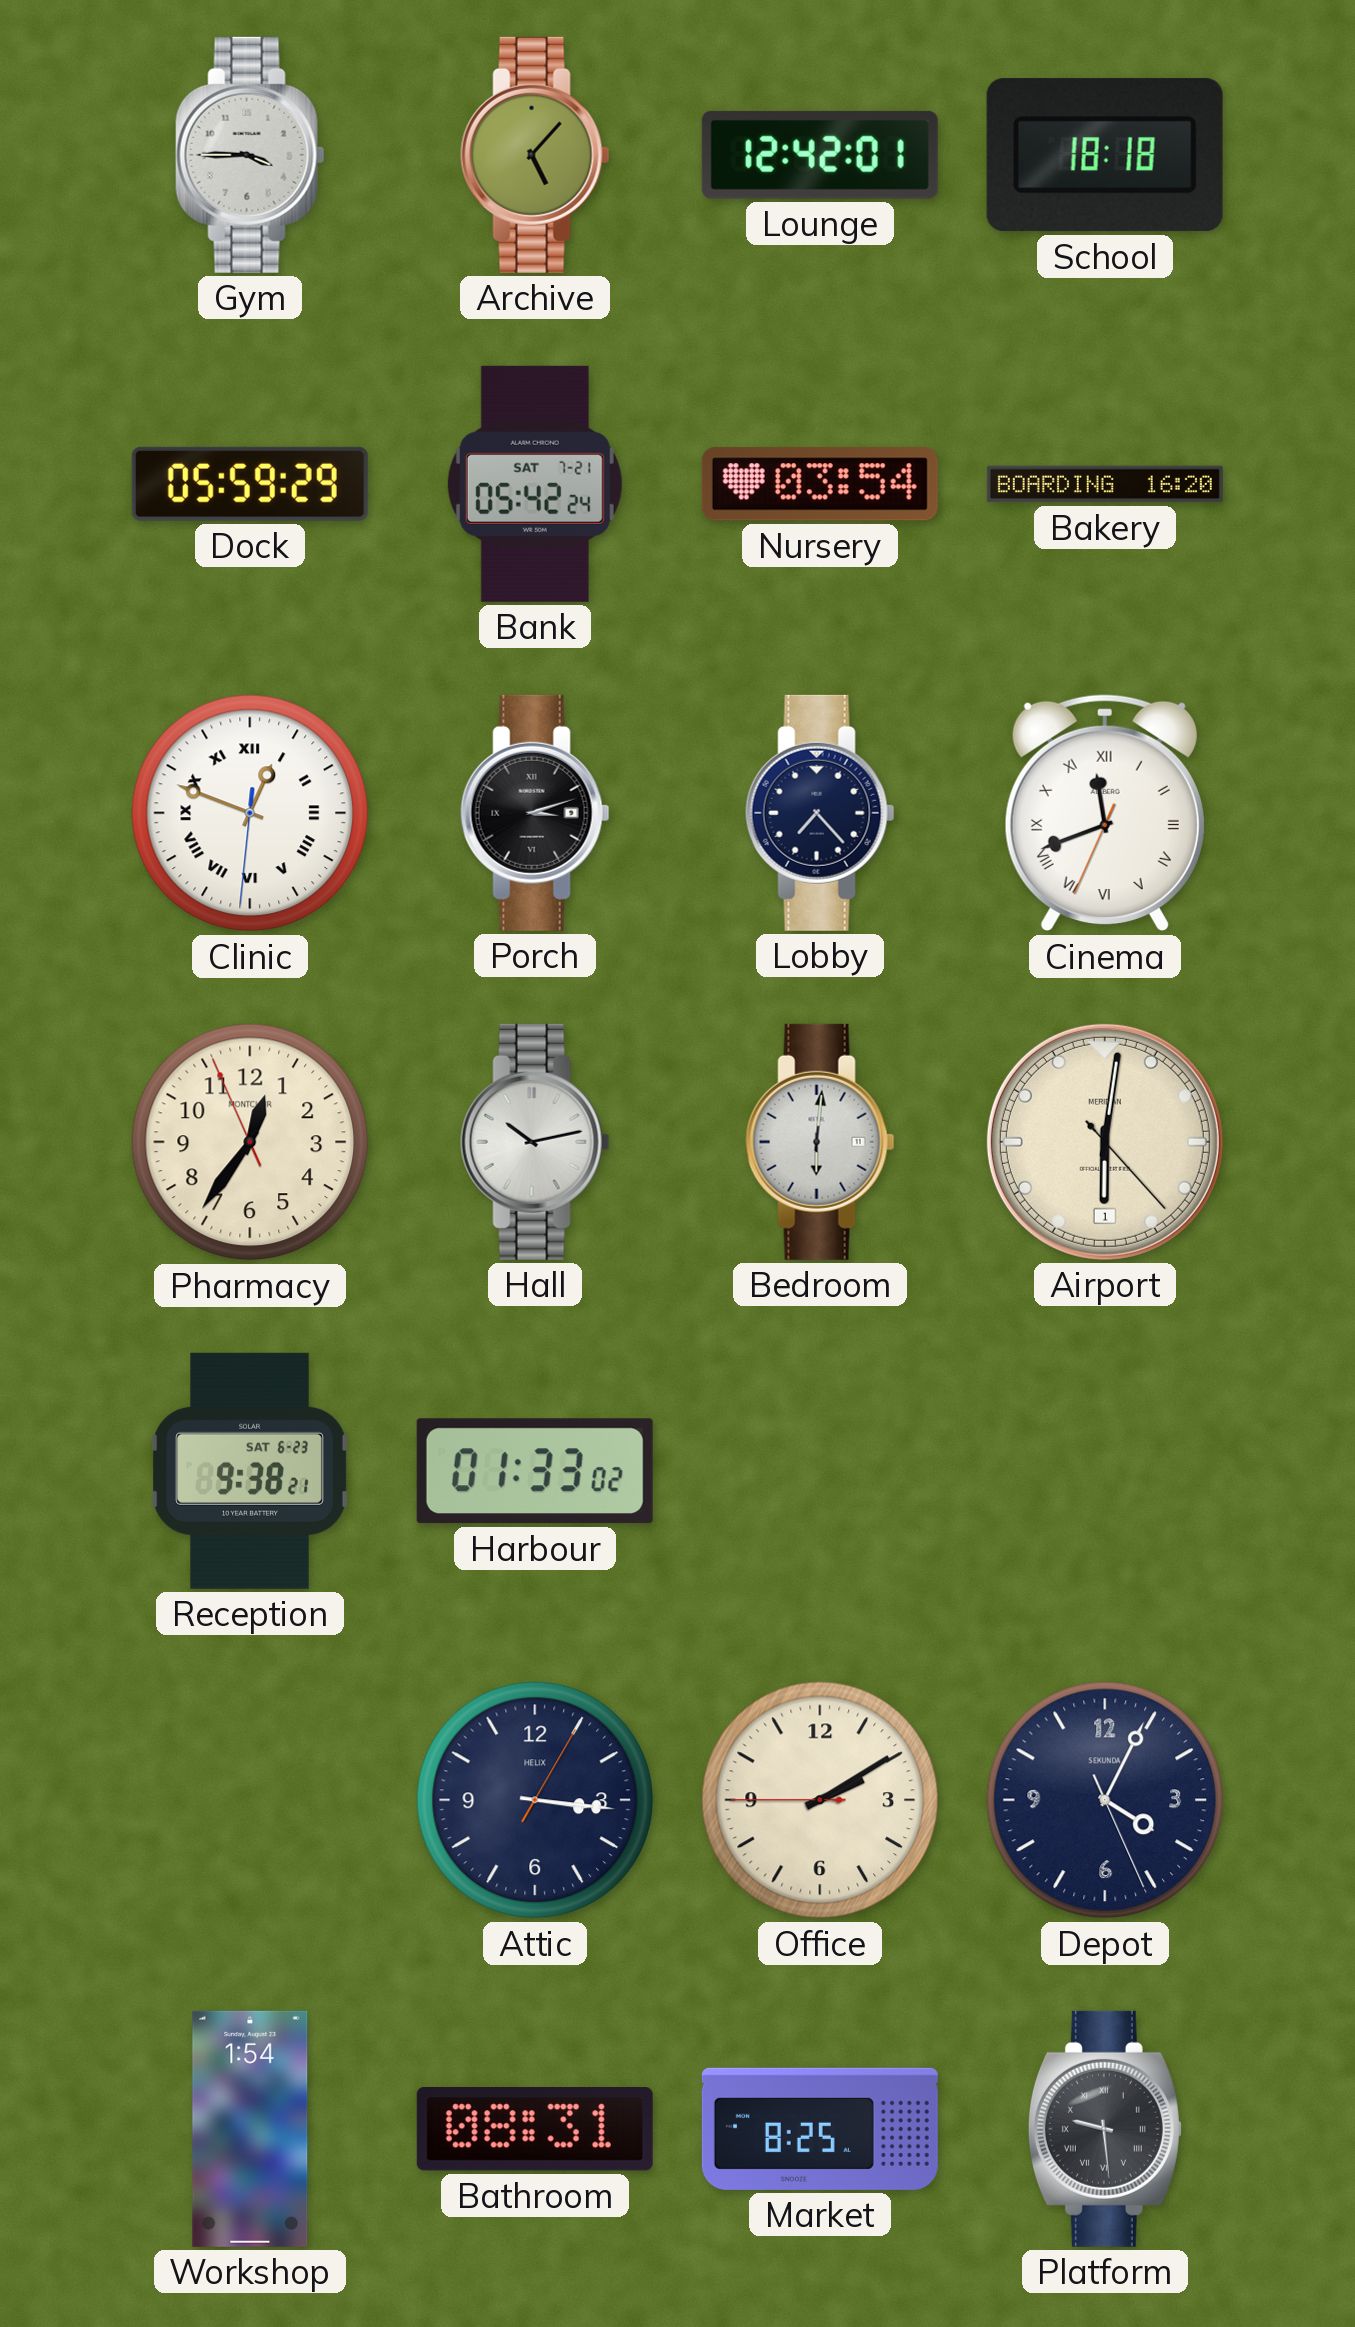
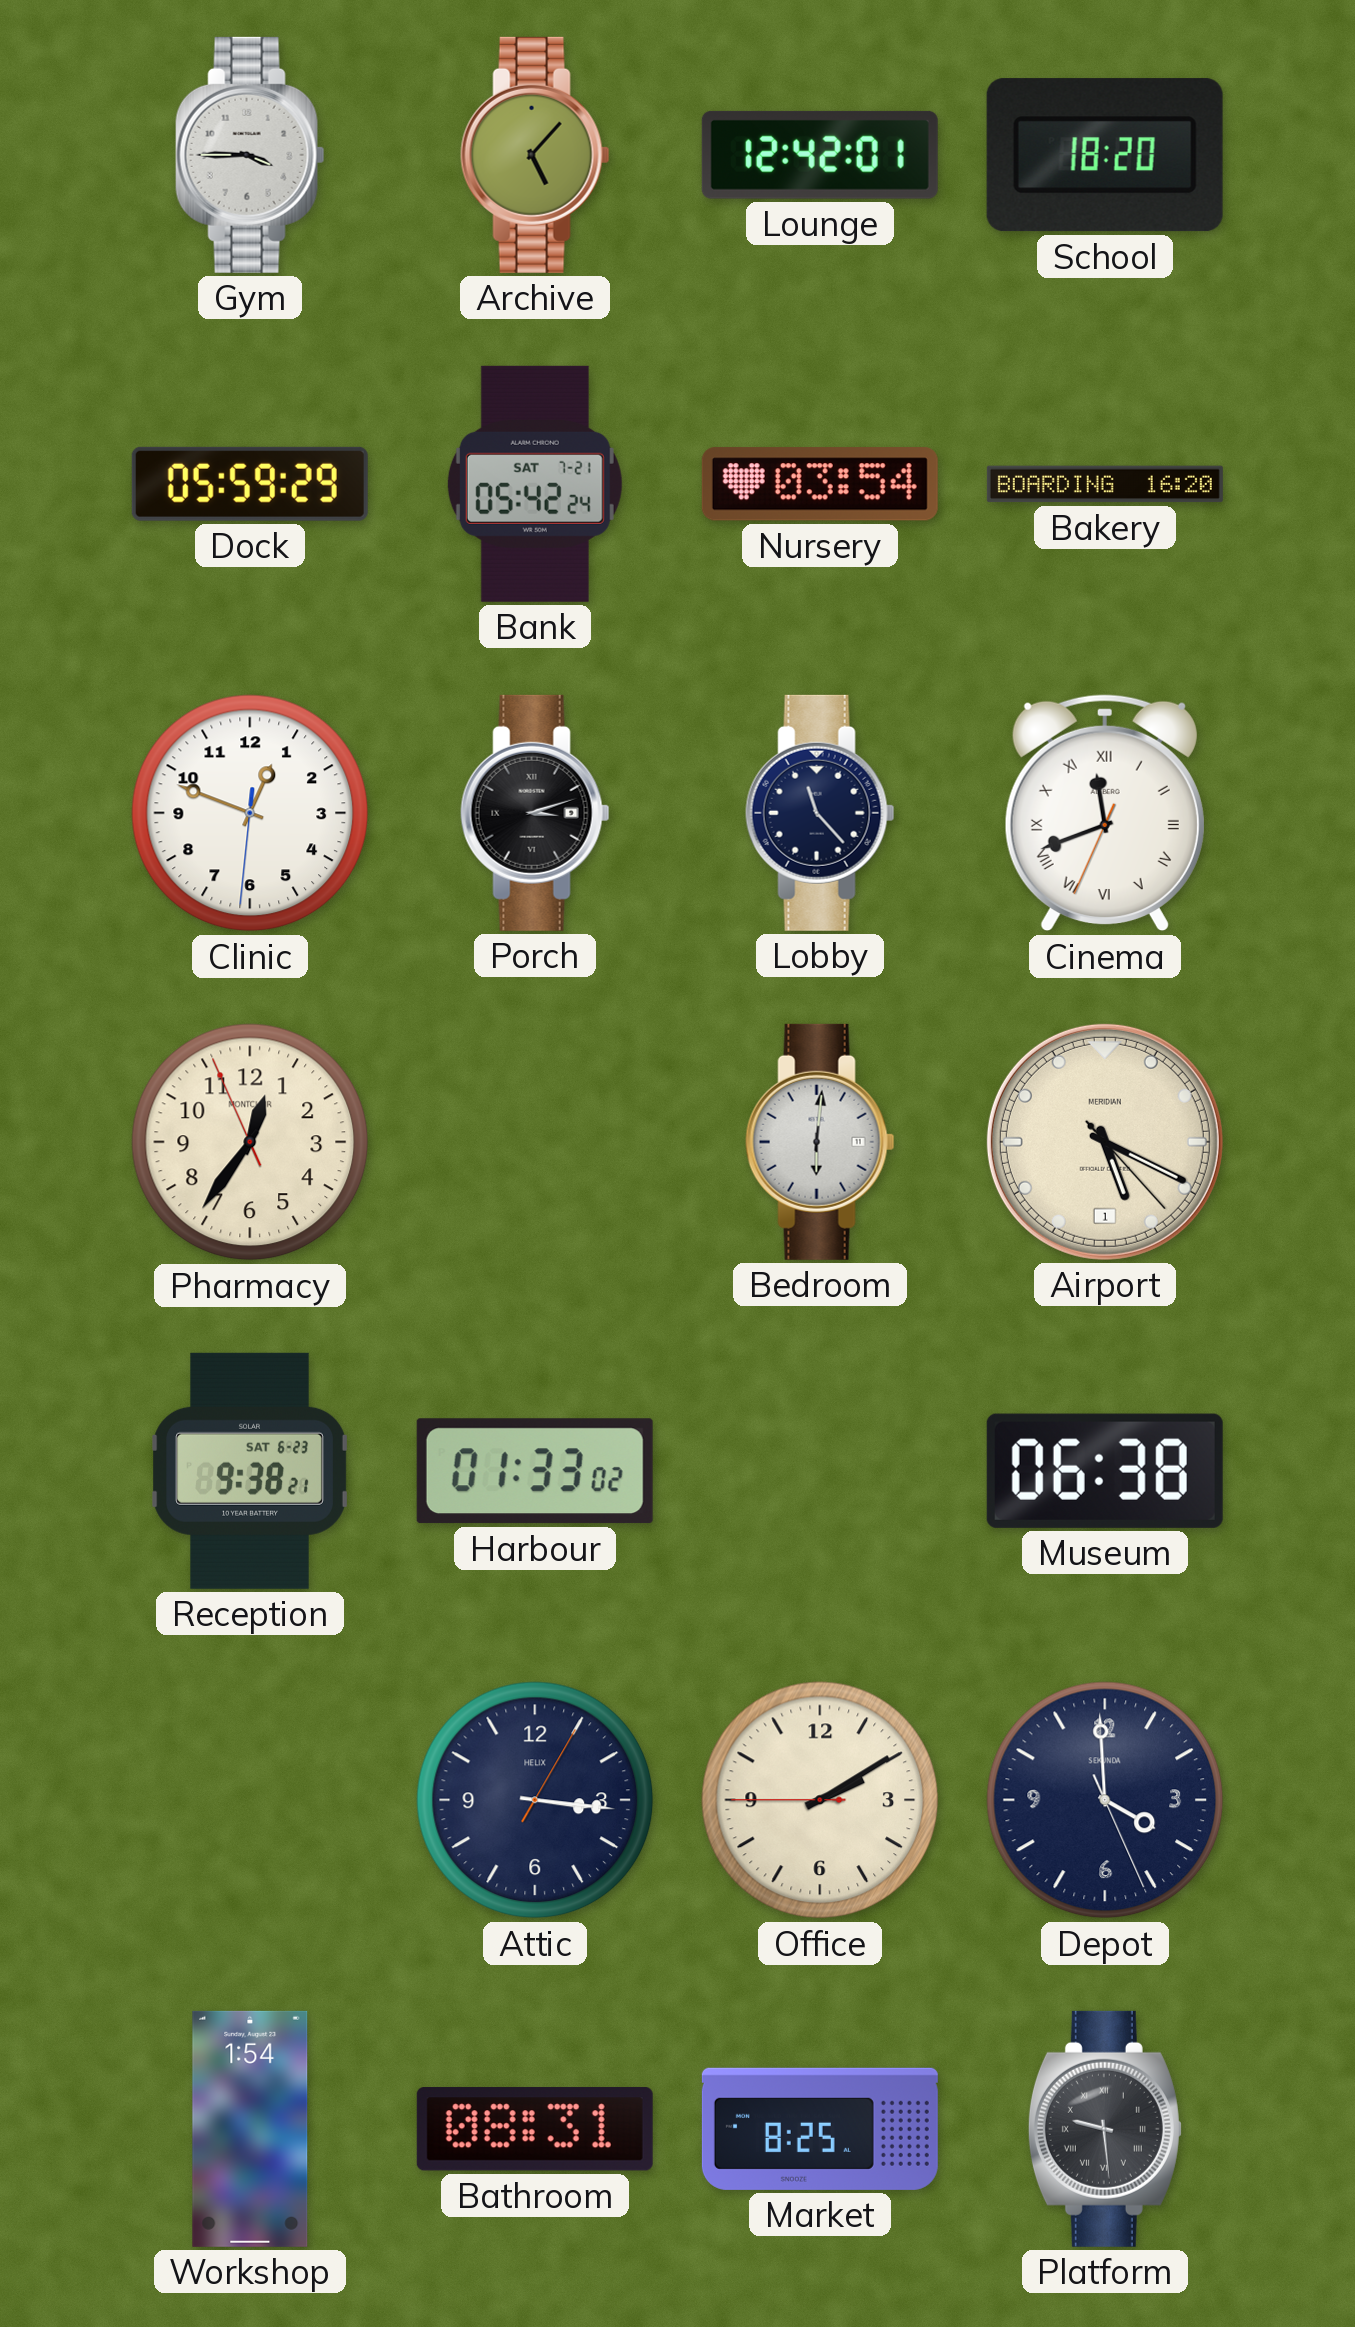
School: 18:18 -> 18:20 (1105, 155)
Clinic numerals: Roman -> Arabic (250, 813)
Lobby: 7:23 -> 11:23 (820, 813)
Hall: 10:13 -> none (535, 1142)
Airport: 6:01 -> 5:19 (1105, 1142)
Museum: none -> 06:38 (1105, 1471)
Depot: 4:04 -> 3:59 (1105, 1800)
